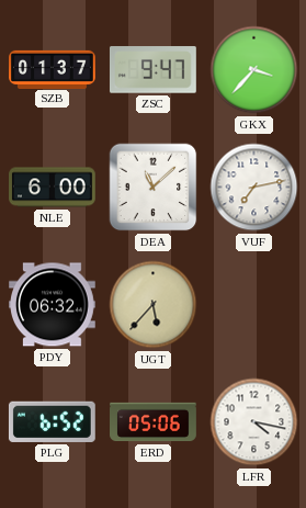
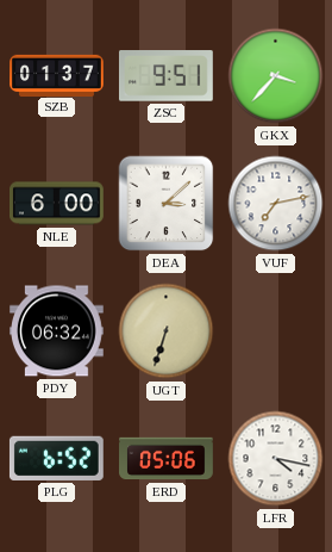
ZSC: 9:47 -> 9:51 (165, 76)
DEA: 11:08 -> 3:08 (167, 204)
UGT: 5:37 -> 6:33 (167, 331)
